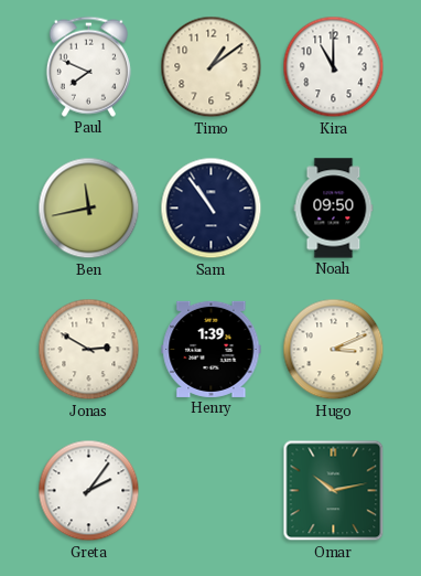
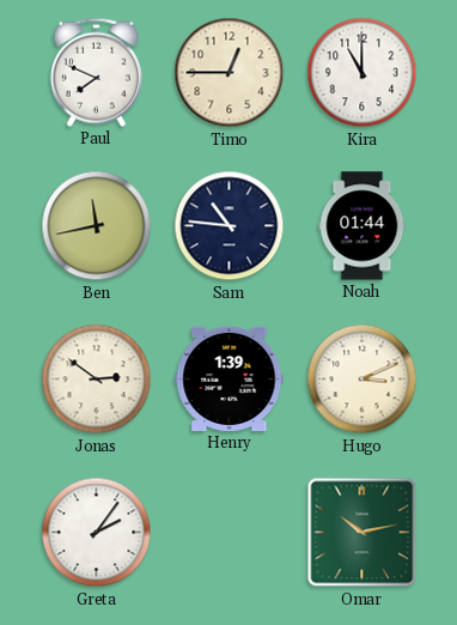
Timo: 1:09 -> 12:45 (230, 73)
Sam: 10:54 -> 10:46 (230, 226)
Noah: 09:50 -> 01:44 (362, 226)
Jonas: 2:50 -> 2:51 (97, 380)
